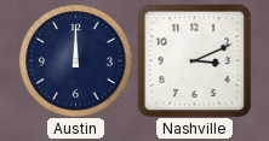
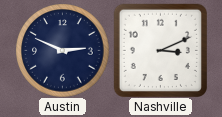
Austin: 12:00 -> 2:49 (62, 50)
